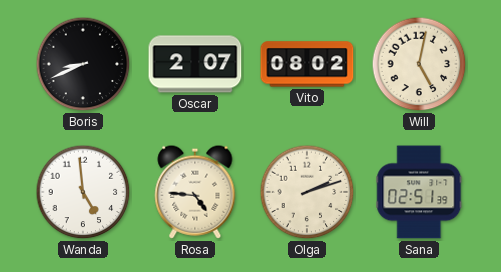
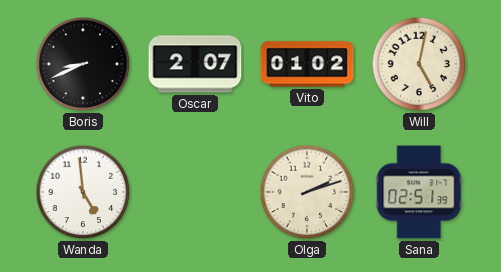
Vito: 08:02 -> 01:02 (307, 64)
Rosa: 4:46 -> none (195, 192)
